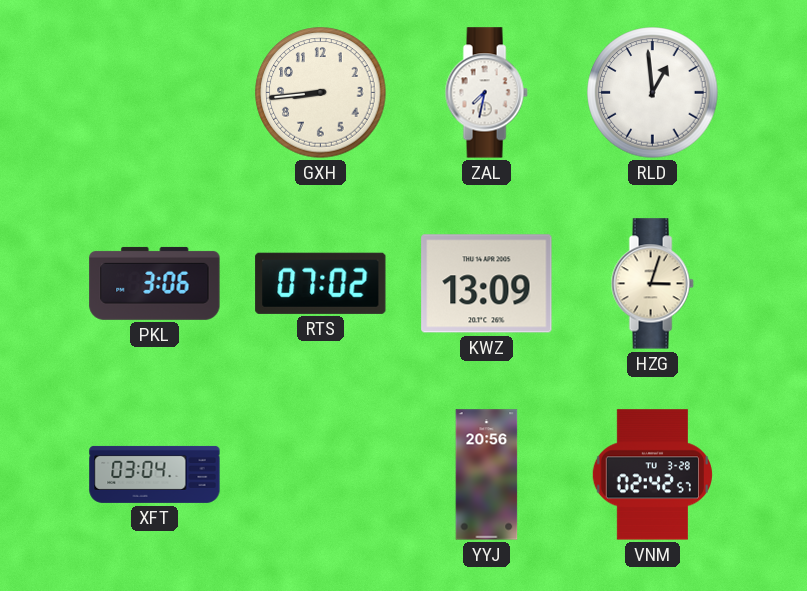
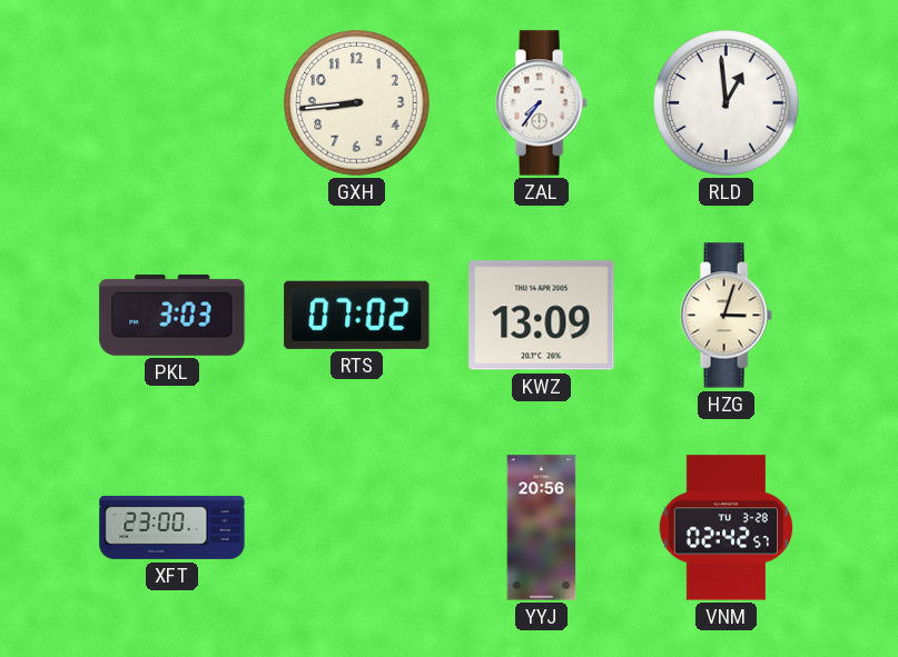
ZAL: 7:32 -> 7:36 (541, 103)
PKL: 3:06 -> 3:03 (172, 315)
XFT: 03:04 -> 23:00 (172, 527)
